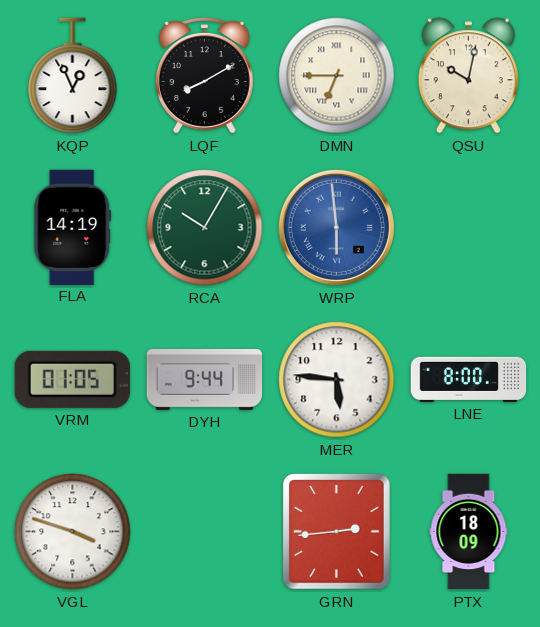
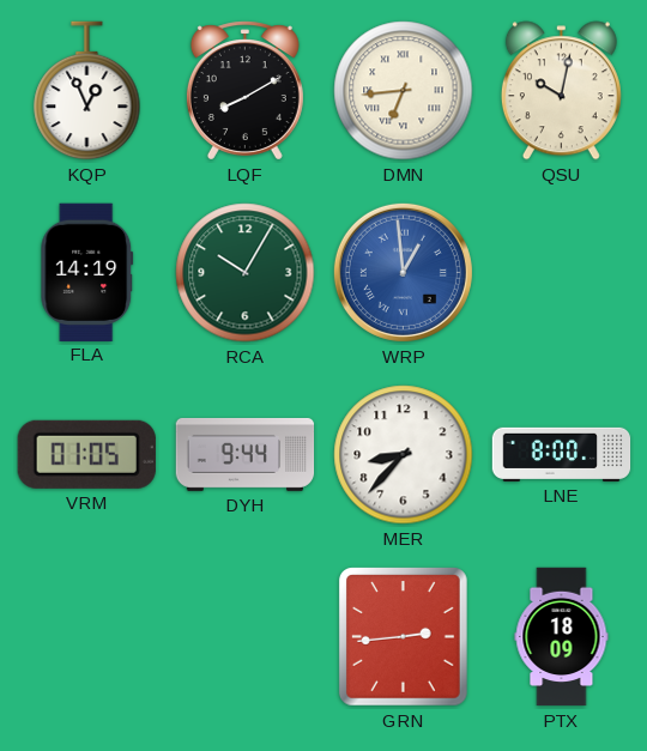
DMN: 6:45 -> 6:44 (404, 91)
WRP: 5:59 -> 12:59 (403, 272)
MER: 5:46 -> 8:37 (404, 455)
VGL: 3:48 -> none (73, 532)
